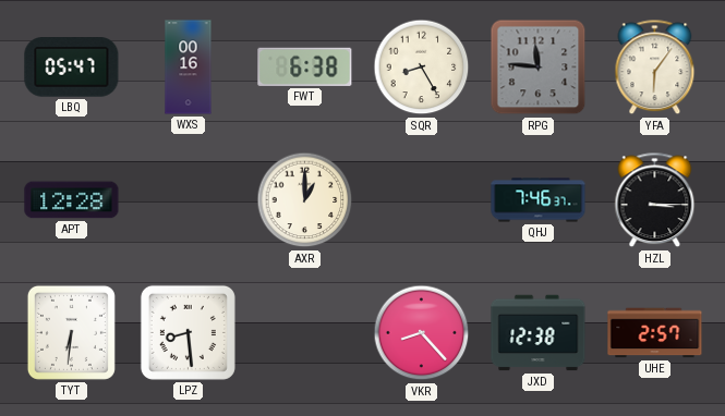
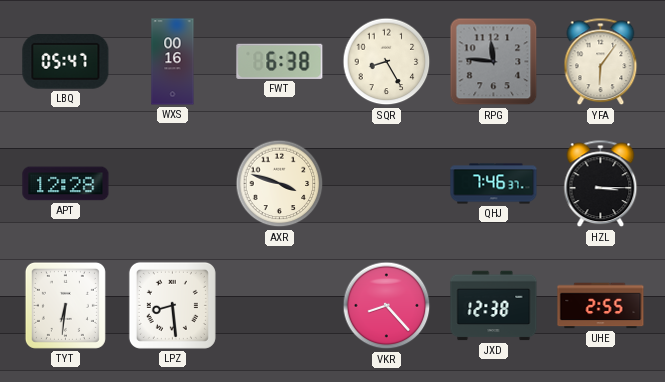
AXR: 1:00 -> 3:48 (280, 184)
UHE: 2:57 -> 2:55 (601, 306)
